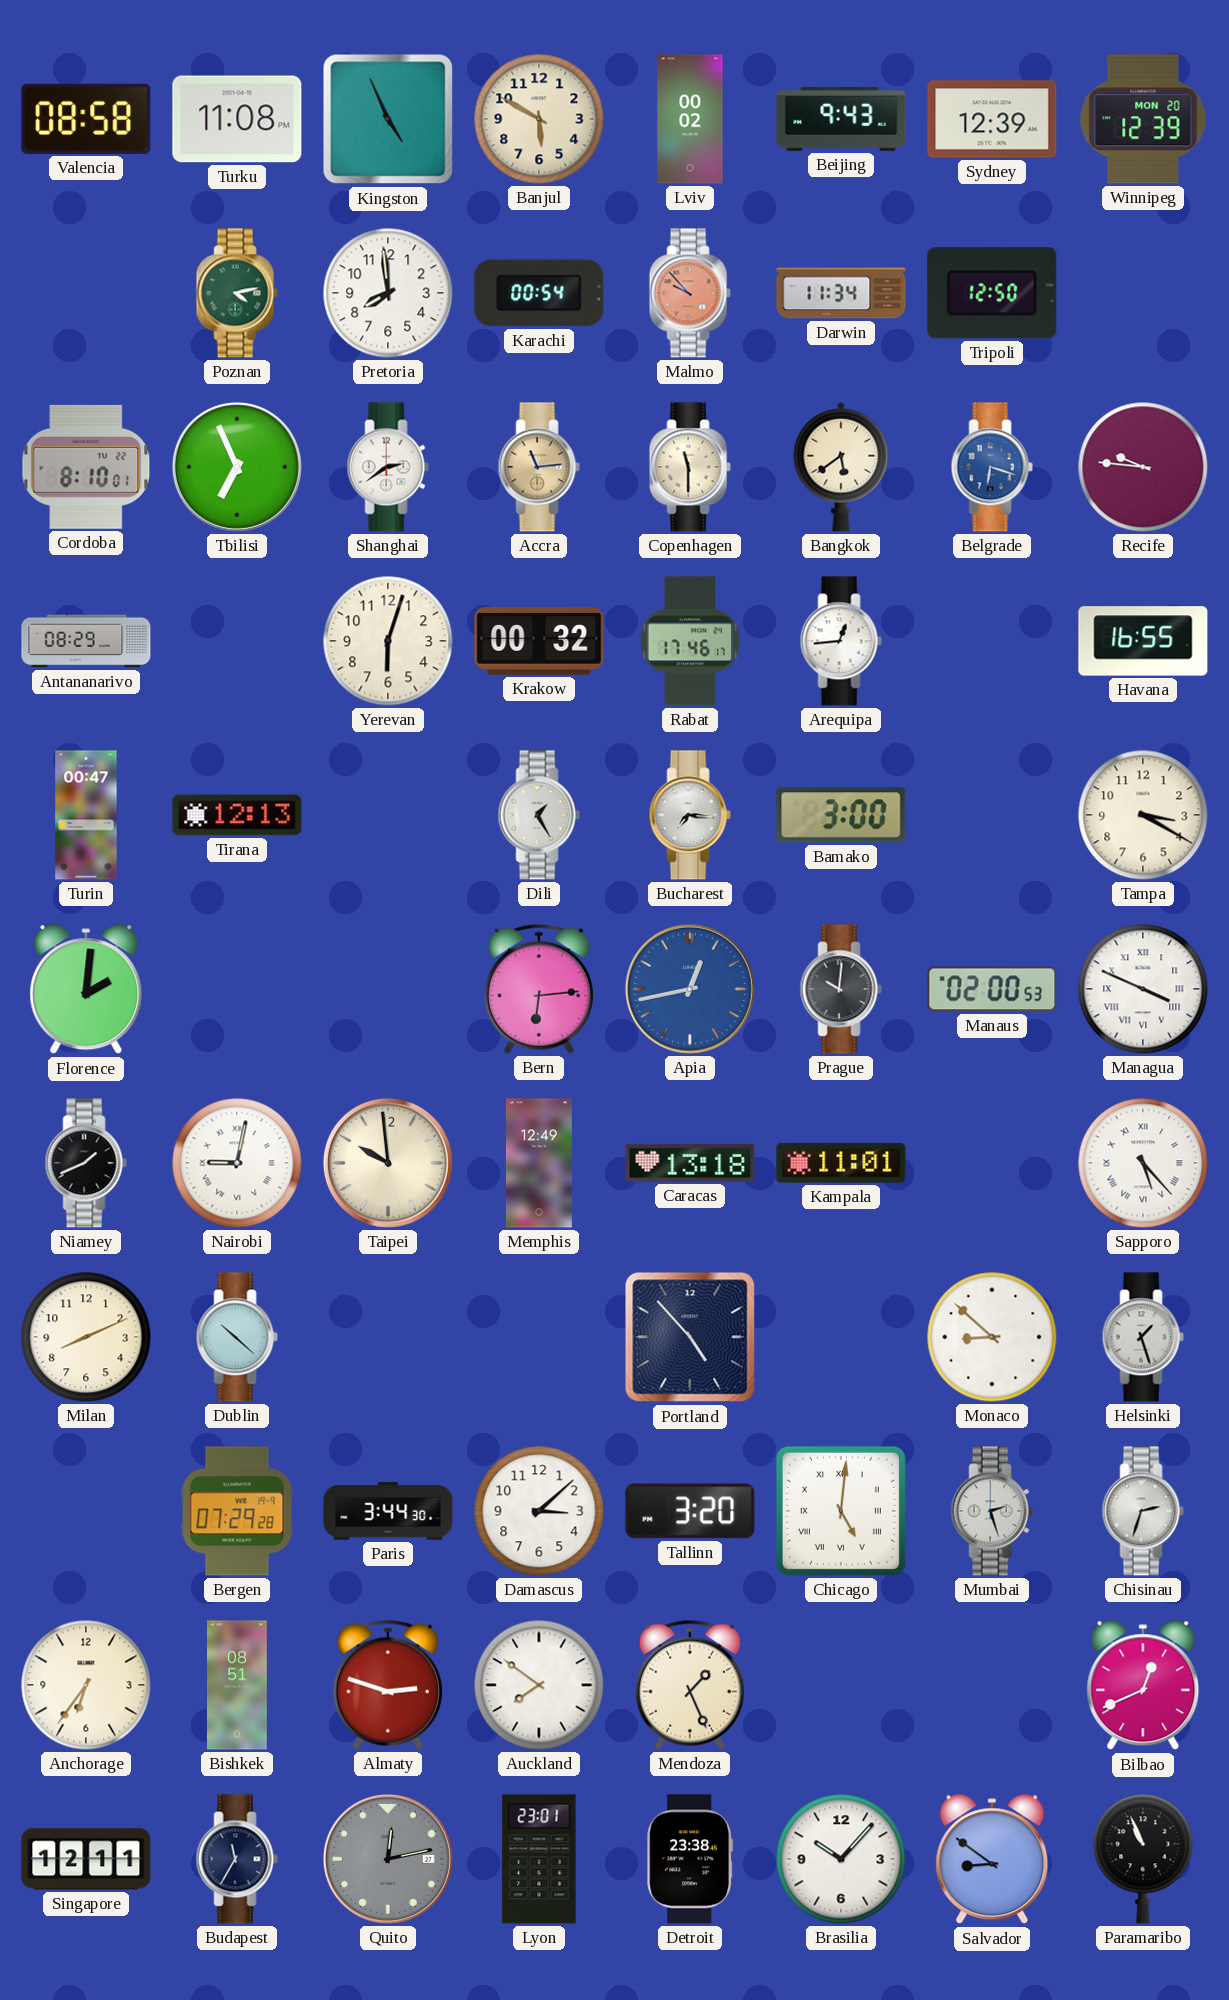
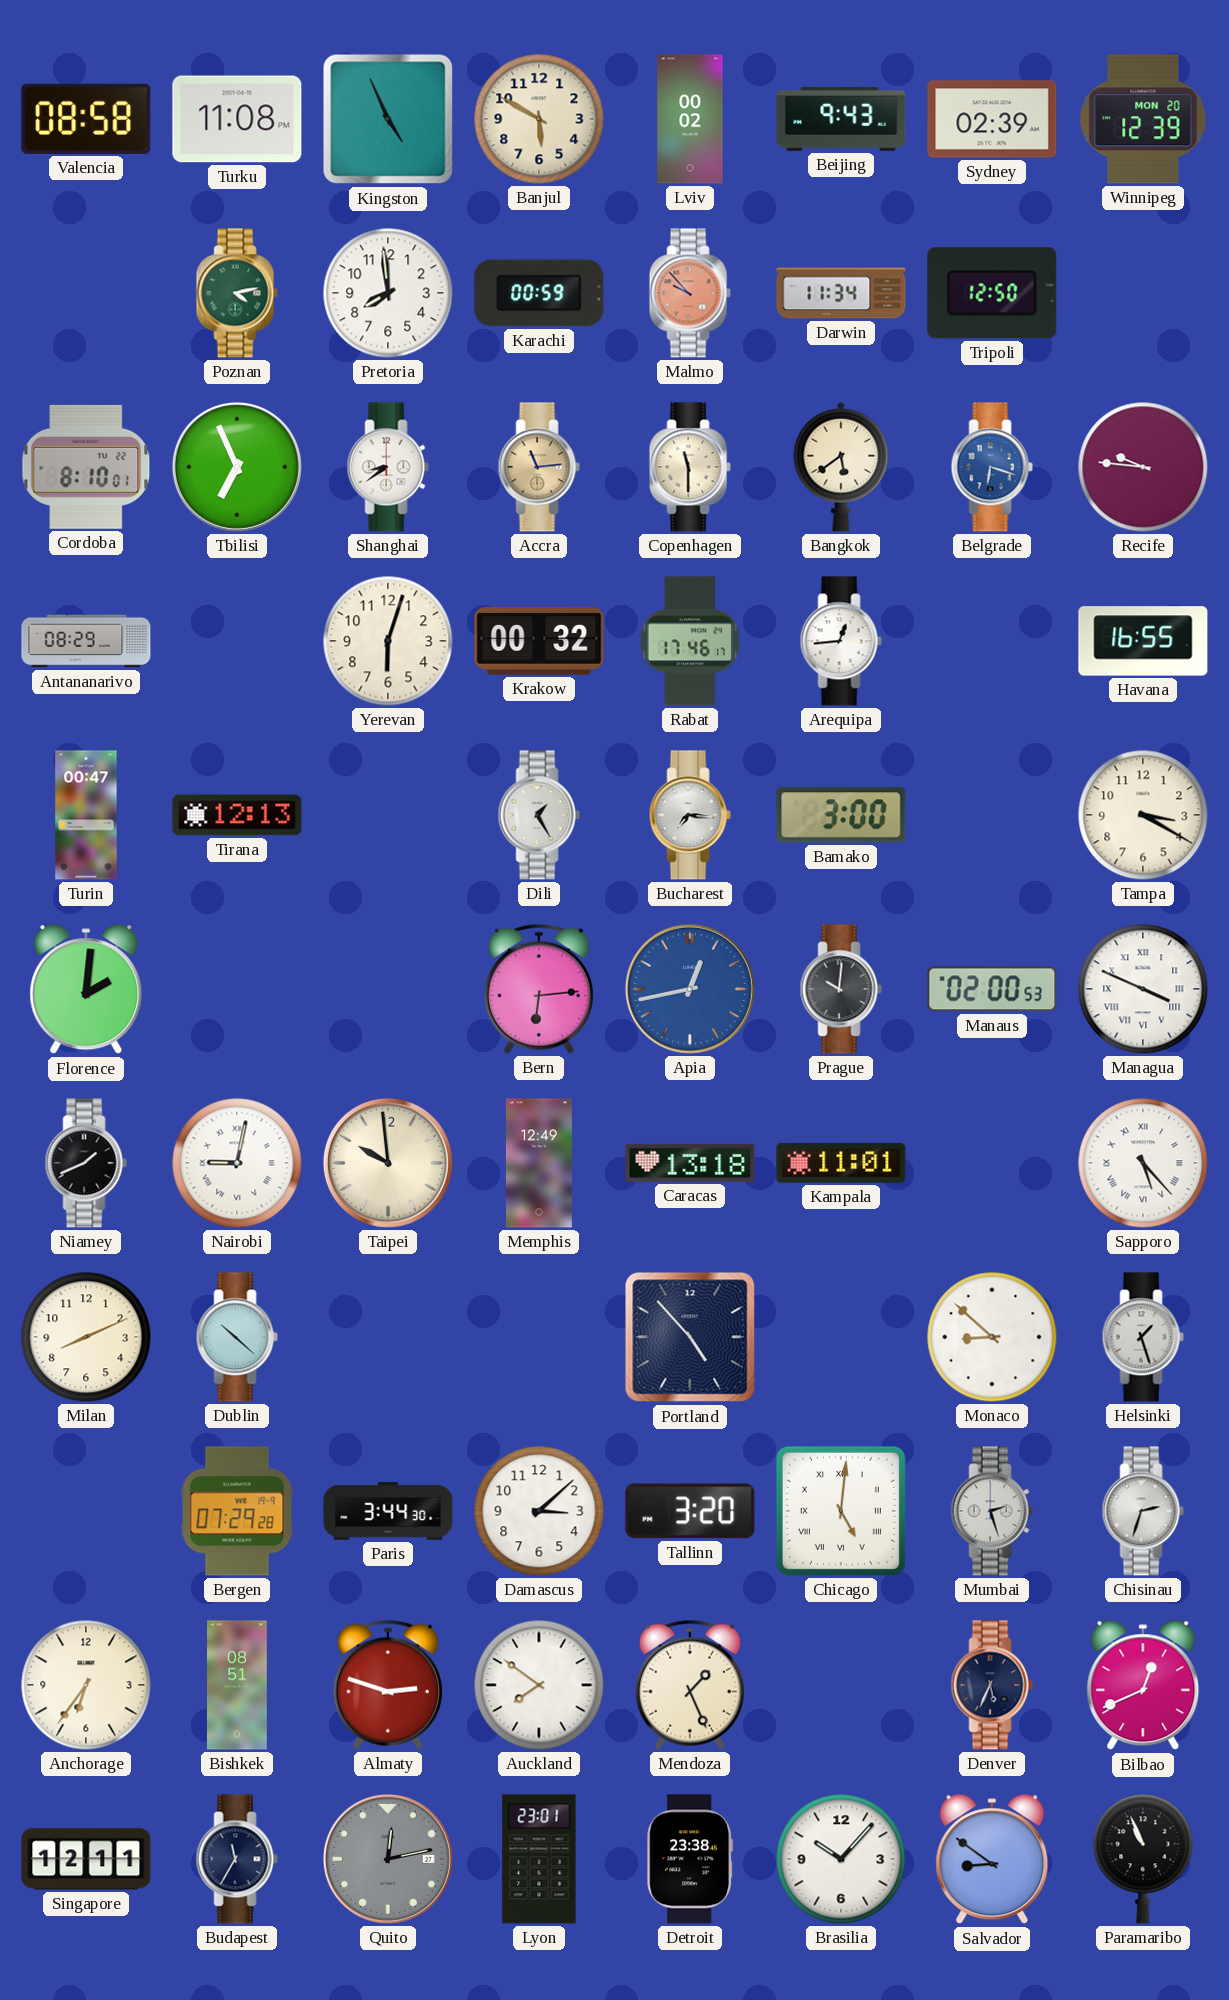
Sydney: 12:39 -> 02:39 (992, 119)
Karachi: 00:54 -> 00:59 (539, 293)
Shanghai: 2:39 -> 8:39 (388, 467)
Denver: none -> 5:34 (992, 1685)
